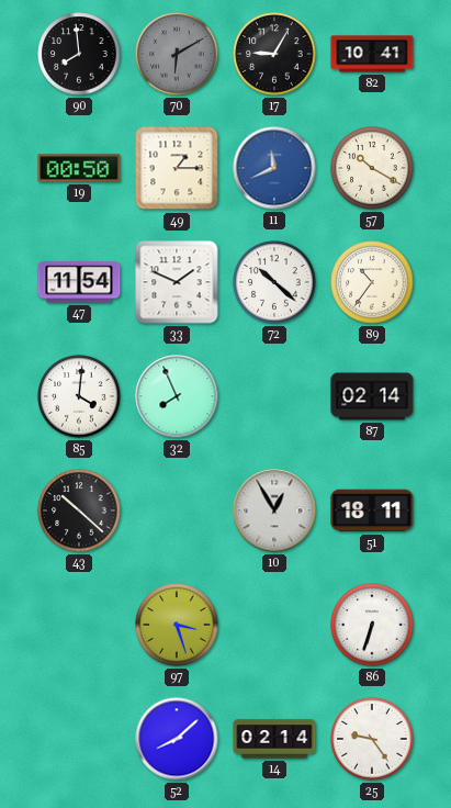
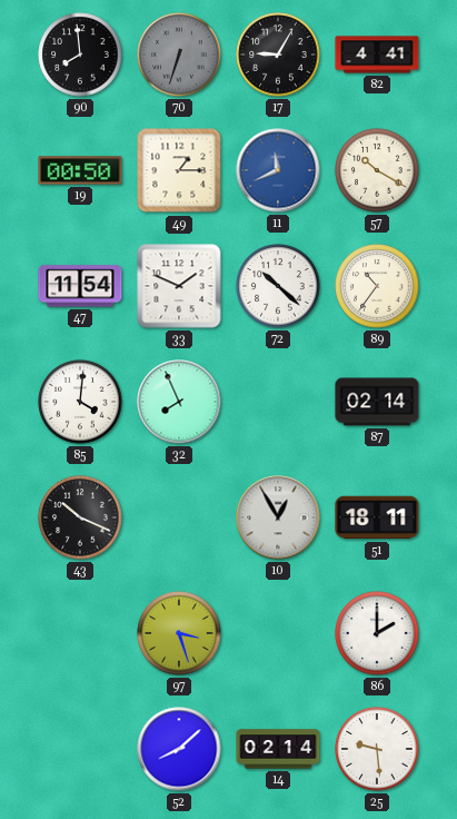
70: 6:10 -> 6:33 (179, 55)
82: 10:41 -> 4:41 (377, 55)
43: 10:22 -> 10:19 (80, 517)
86: 6:33 -> 2:00 (377, 633)
25: 9:24 -> 9:29 (377, 749)
